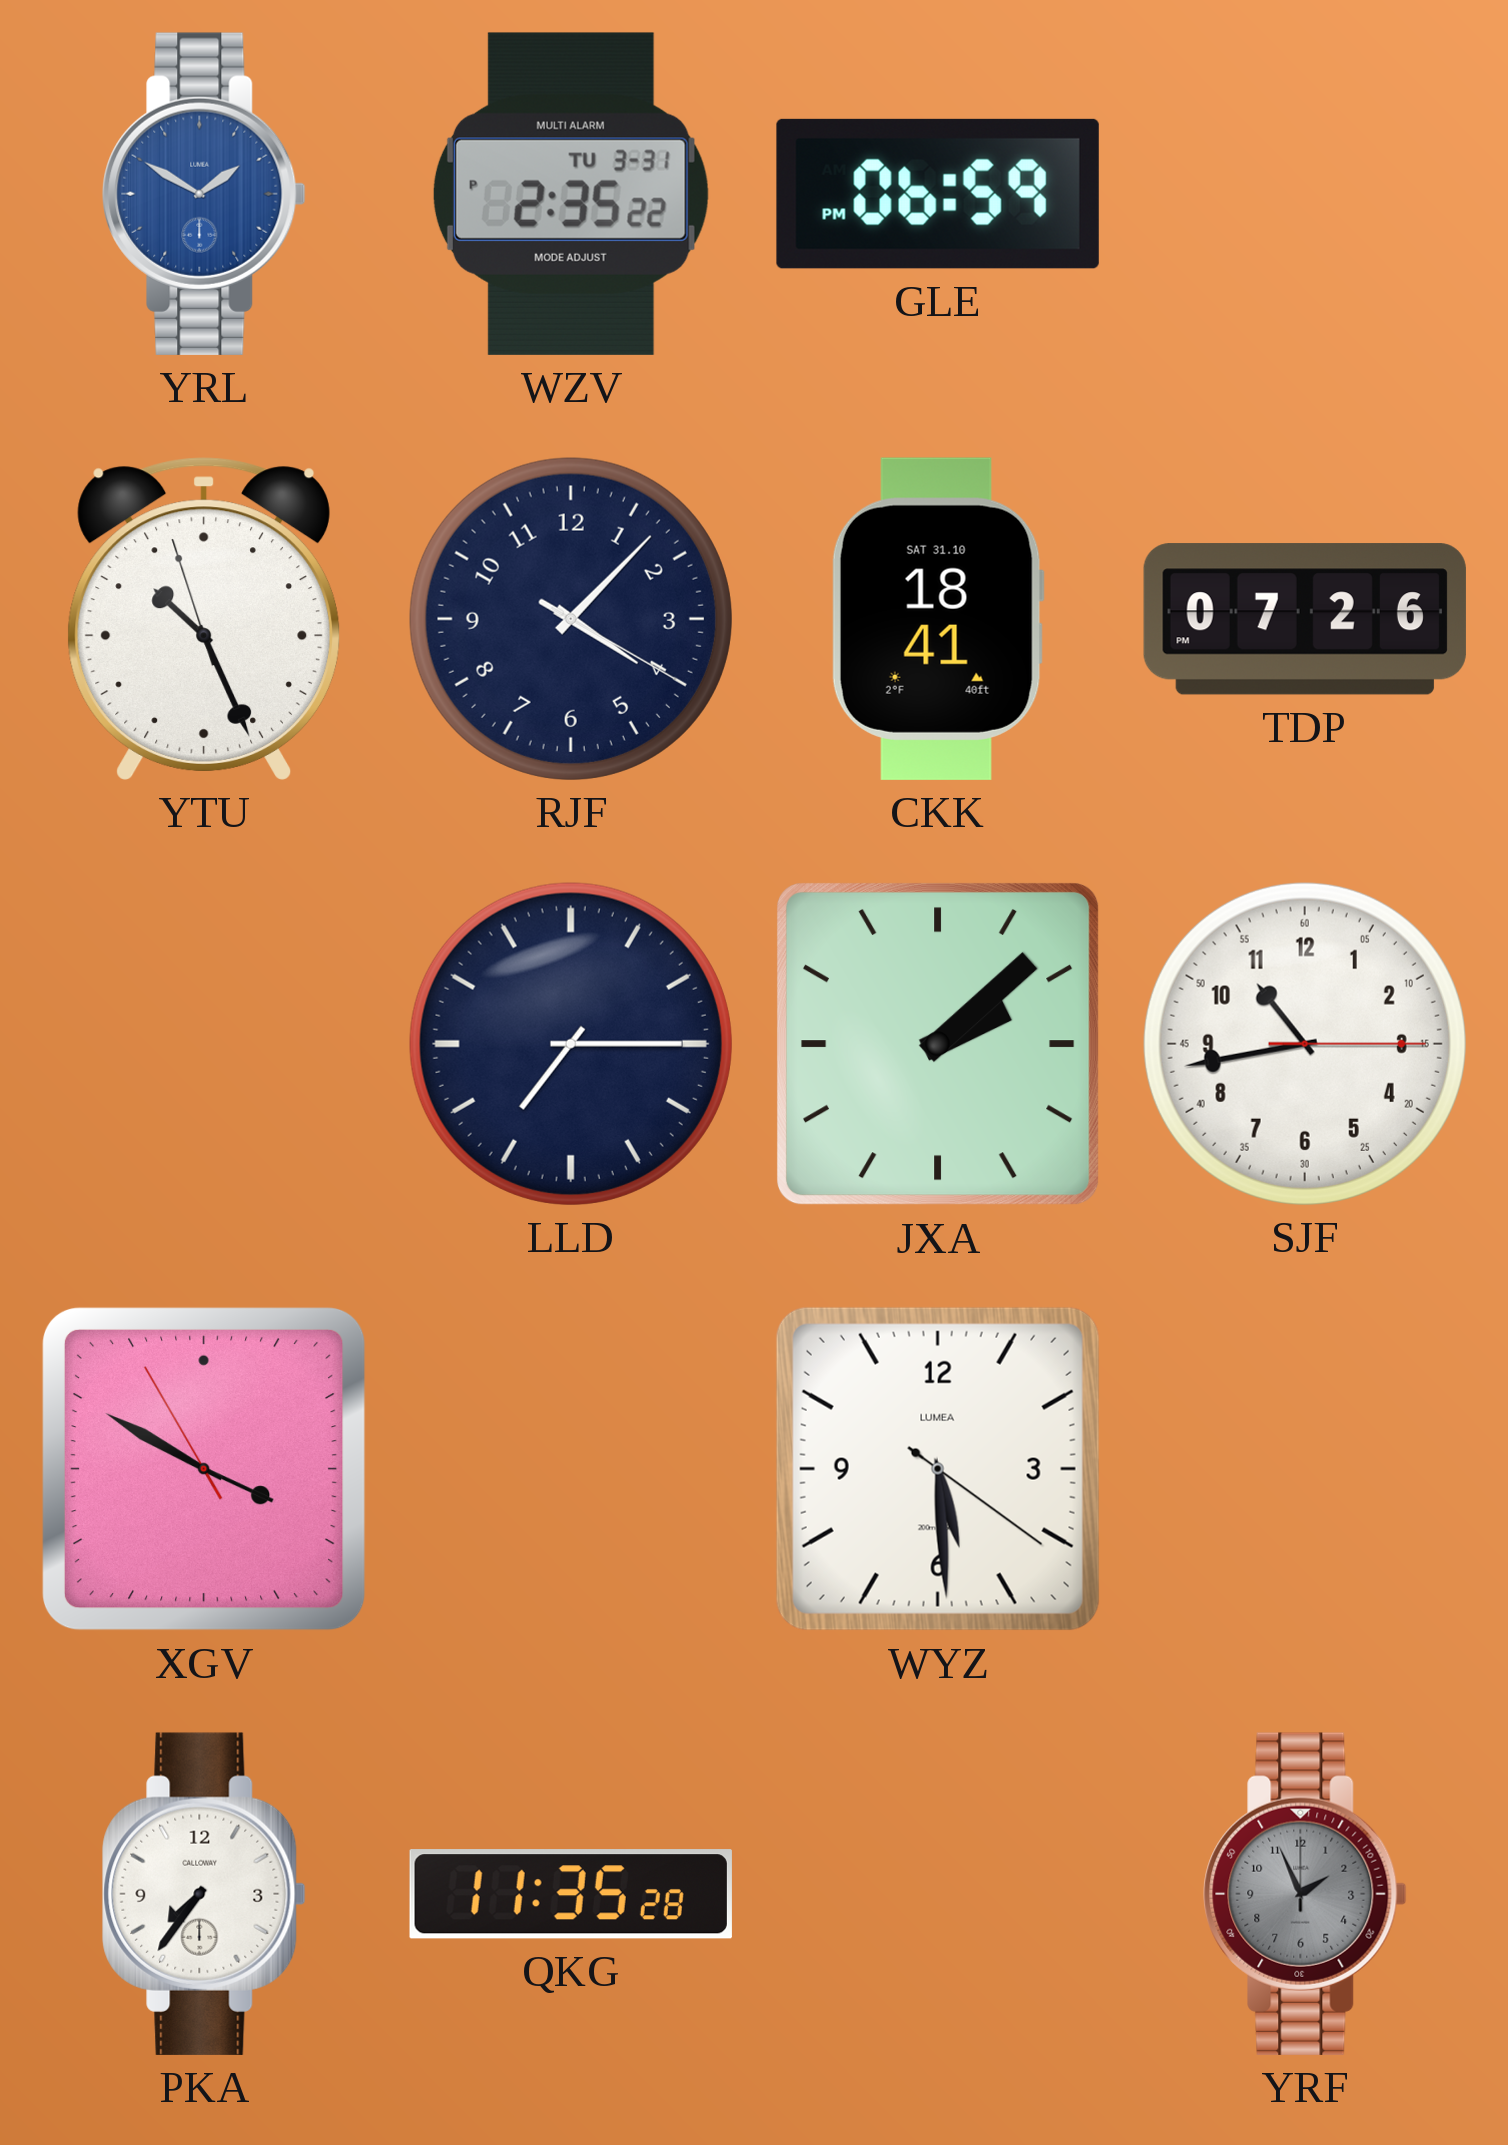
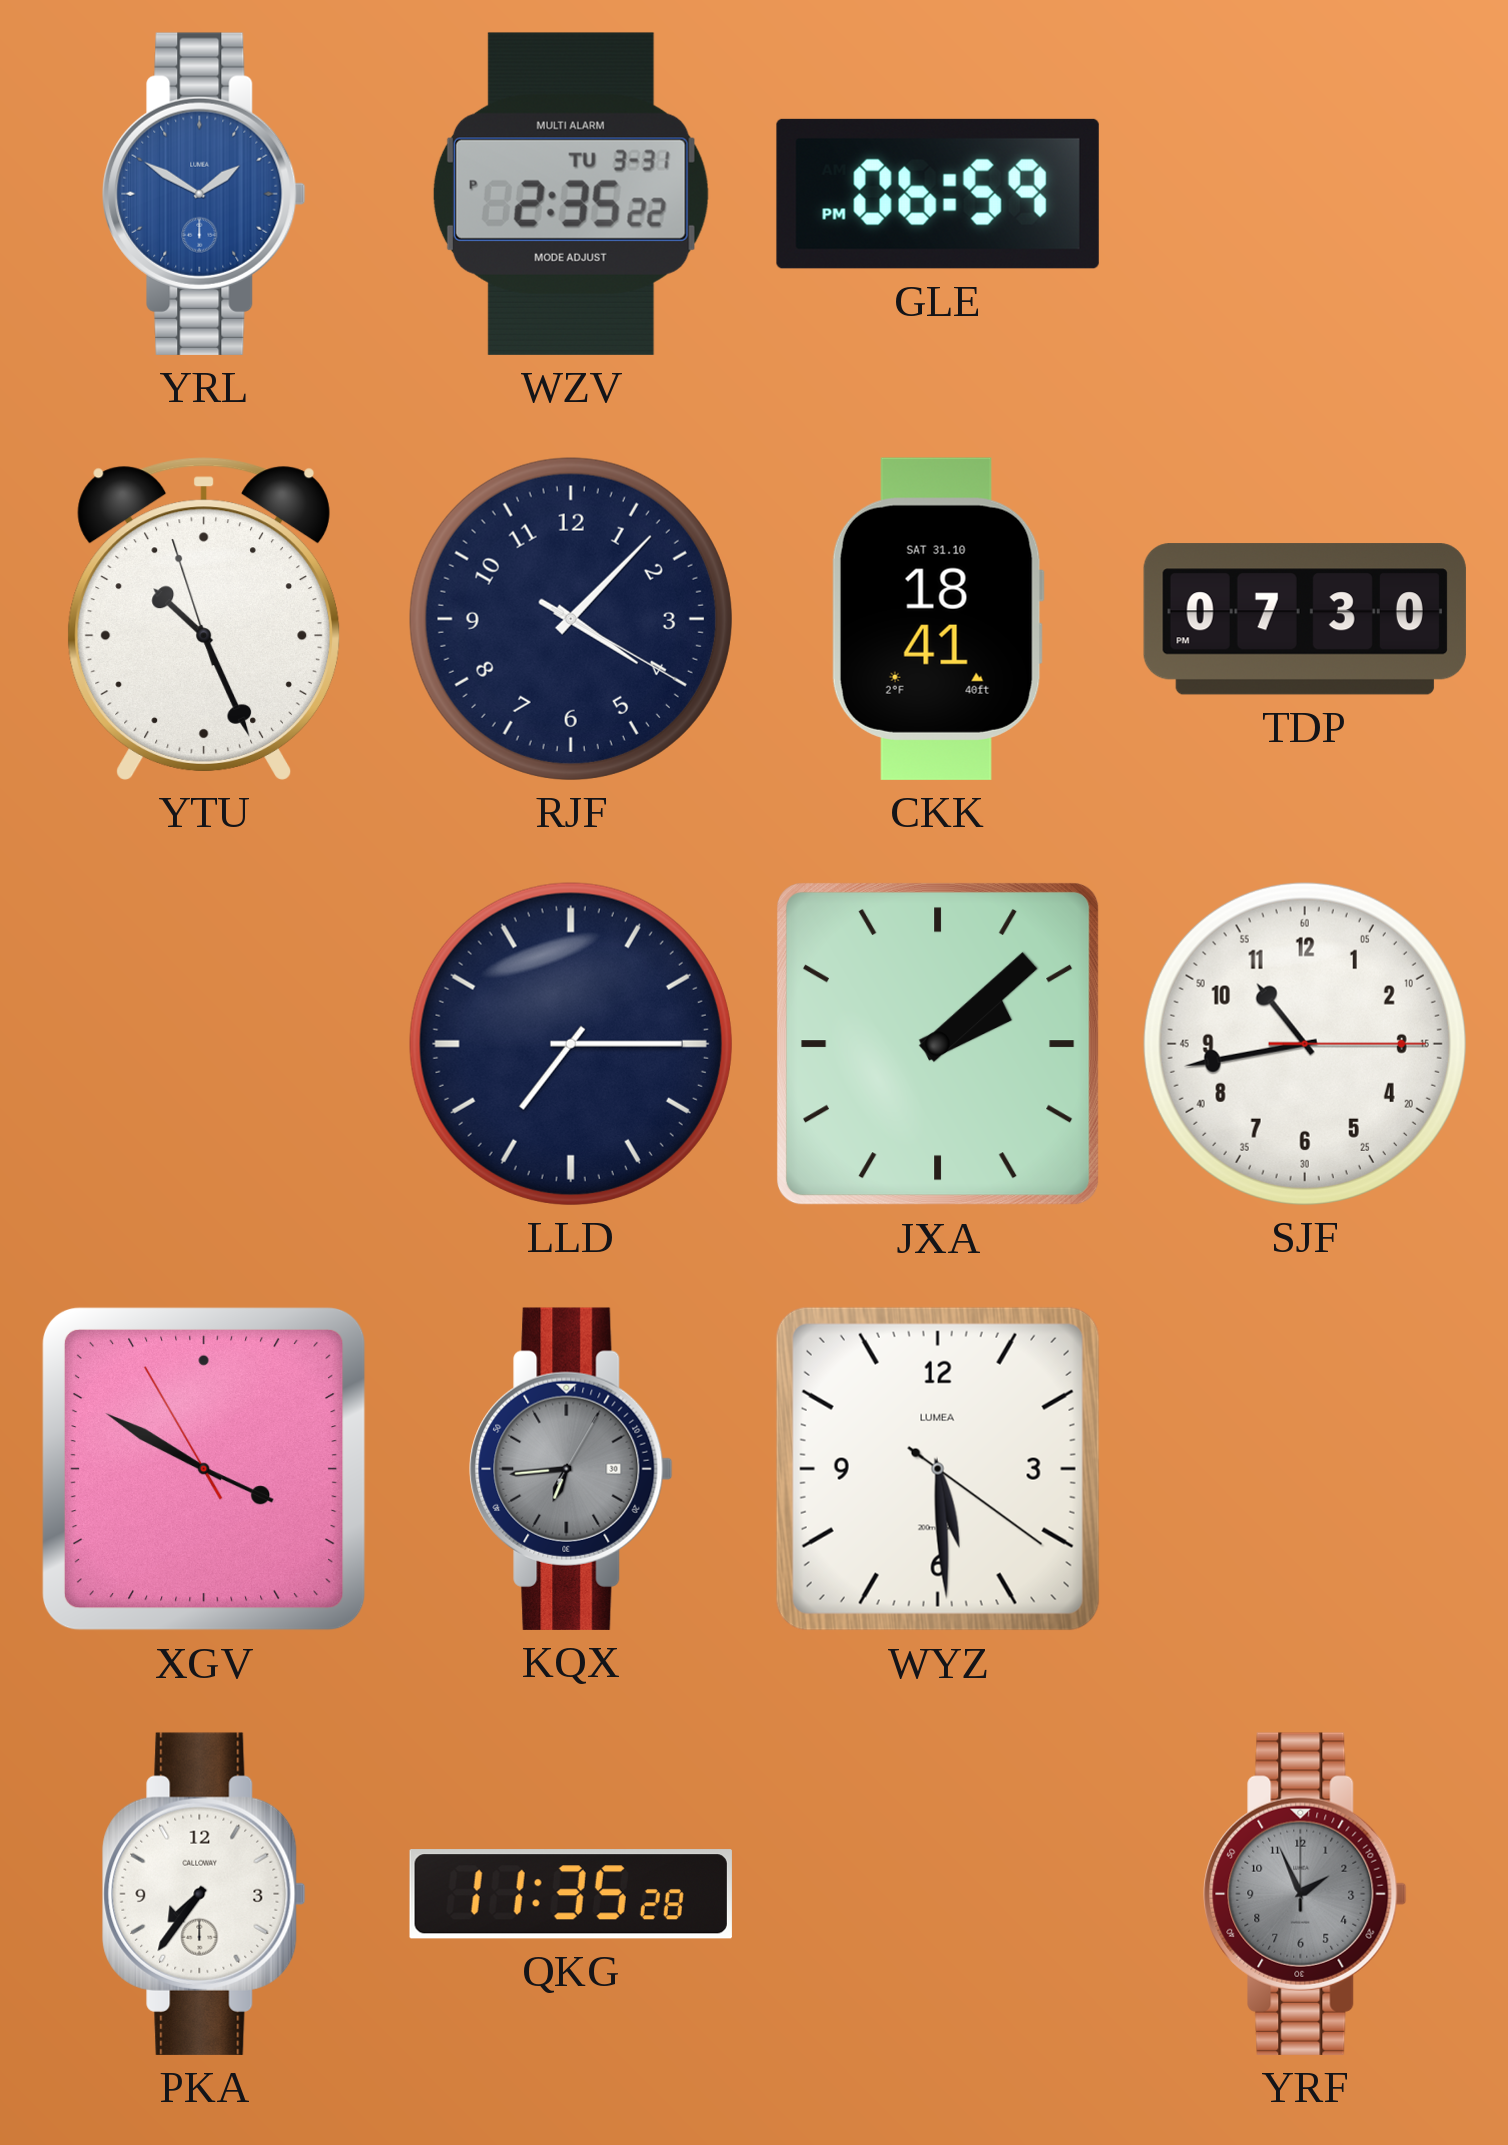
TDP: 07:26 -> 07:30 (1305, 619)
KQX: none -> 6:44 (571, 1469)
